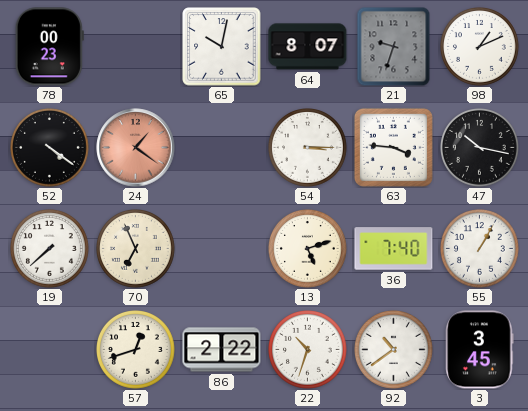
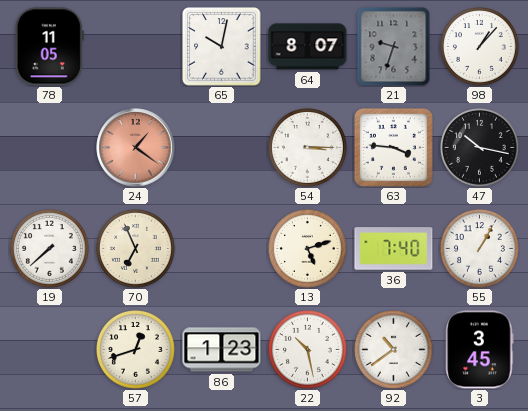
78: 00:23 -> 11:05 (49, 47)
98: 1:11 -> 1:07 (480, 47)
52: 4:21 -> none (50, 148)
86: 2:22 -> 1:23 (222, 350)
22: 10:33 -> 10:28 (308, 350)
